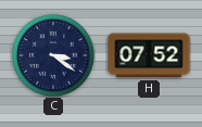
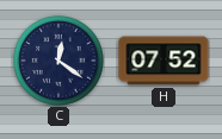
C: 3:21 -> 12:21 (58, 61)
